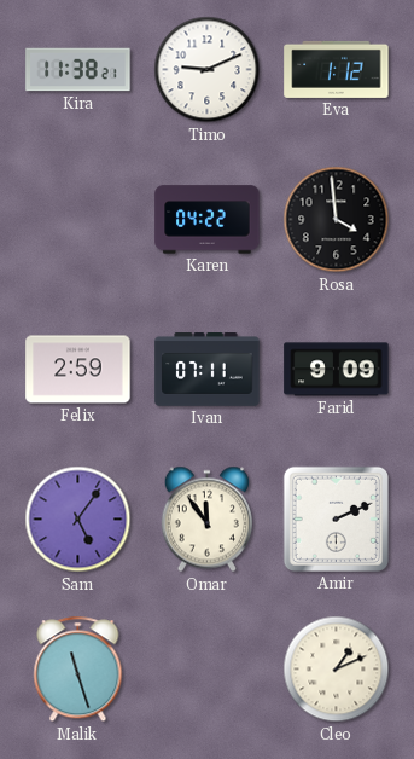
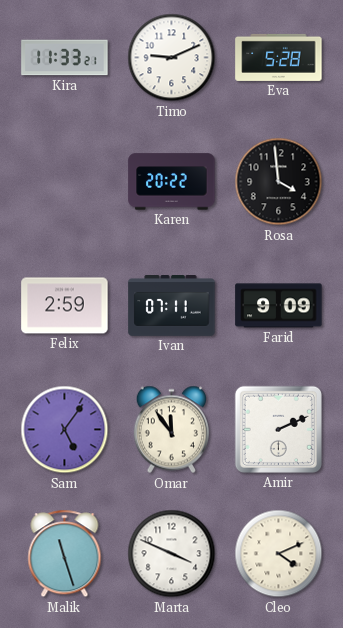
Kira: 11:38 -> 11:33 (65, 58)
Eva: 1:12 -> 5:28 (279, 57)
Karen: 04:22 -> 20:22 (172, 182)
Marta: none -> 3:49 (172, 554)
Cleo: 1:11 -> 4:11 (279, 554)
